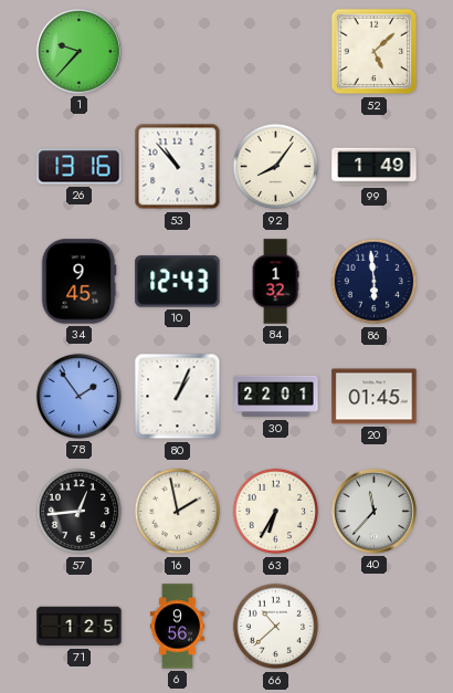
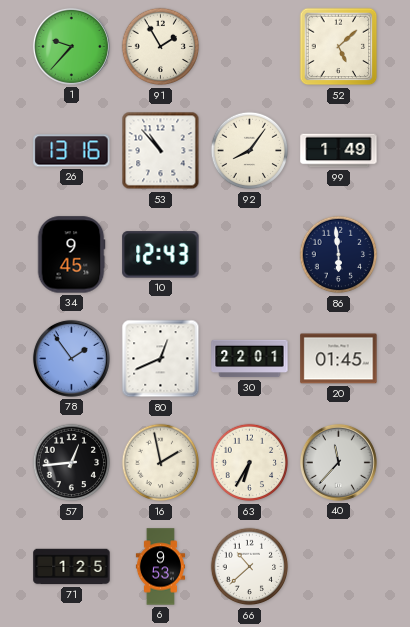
91: none -> 1:55 (161, 47)
84: 1:32 -> none (275, 282)
80: 1:04 -> 12:41 (161, 359)
6: 9:56 -> 9:53 (160, 567)
